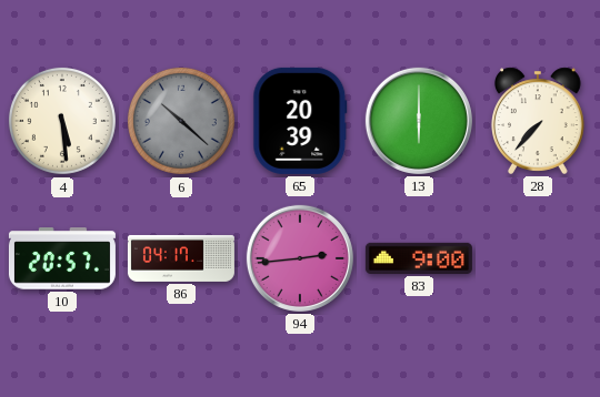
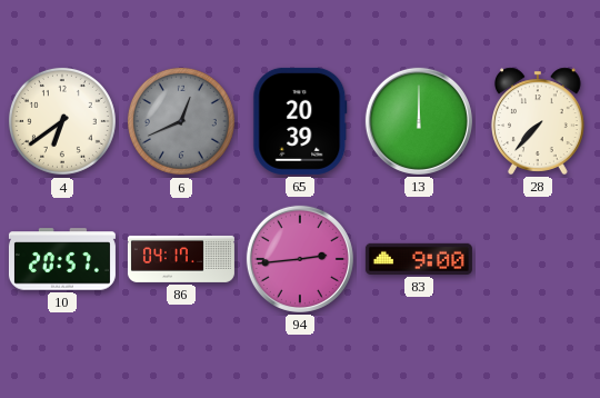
4: 5:29 -> 6:39 (62, 121)
6: 10:22 -> 12:41 (181, 121)
13: 6:00 -> 12:00 (419, 121)
